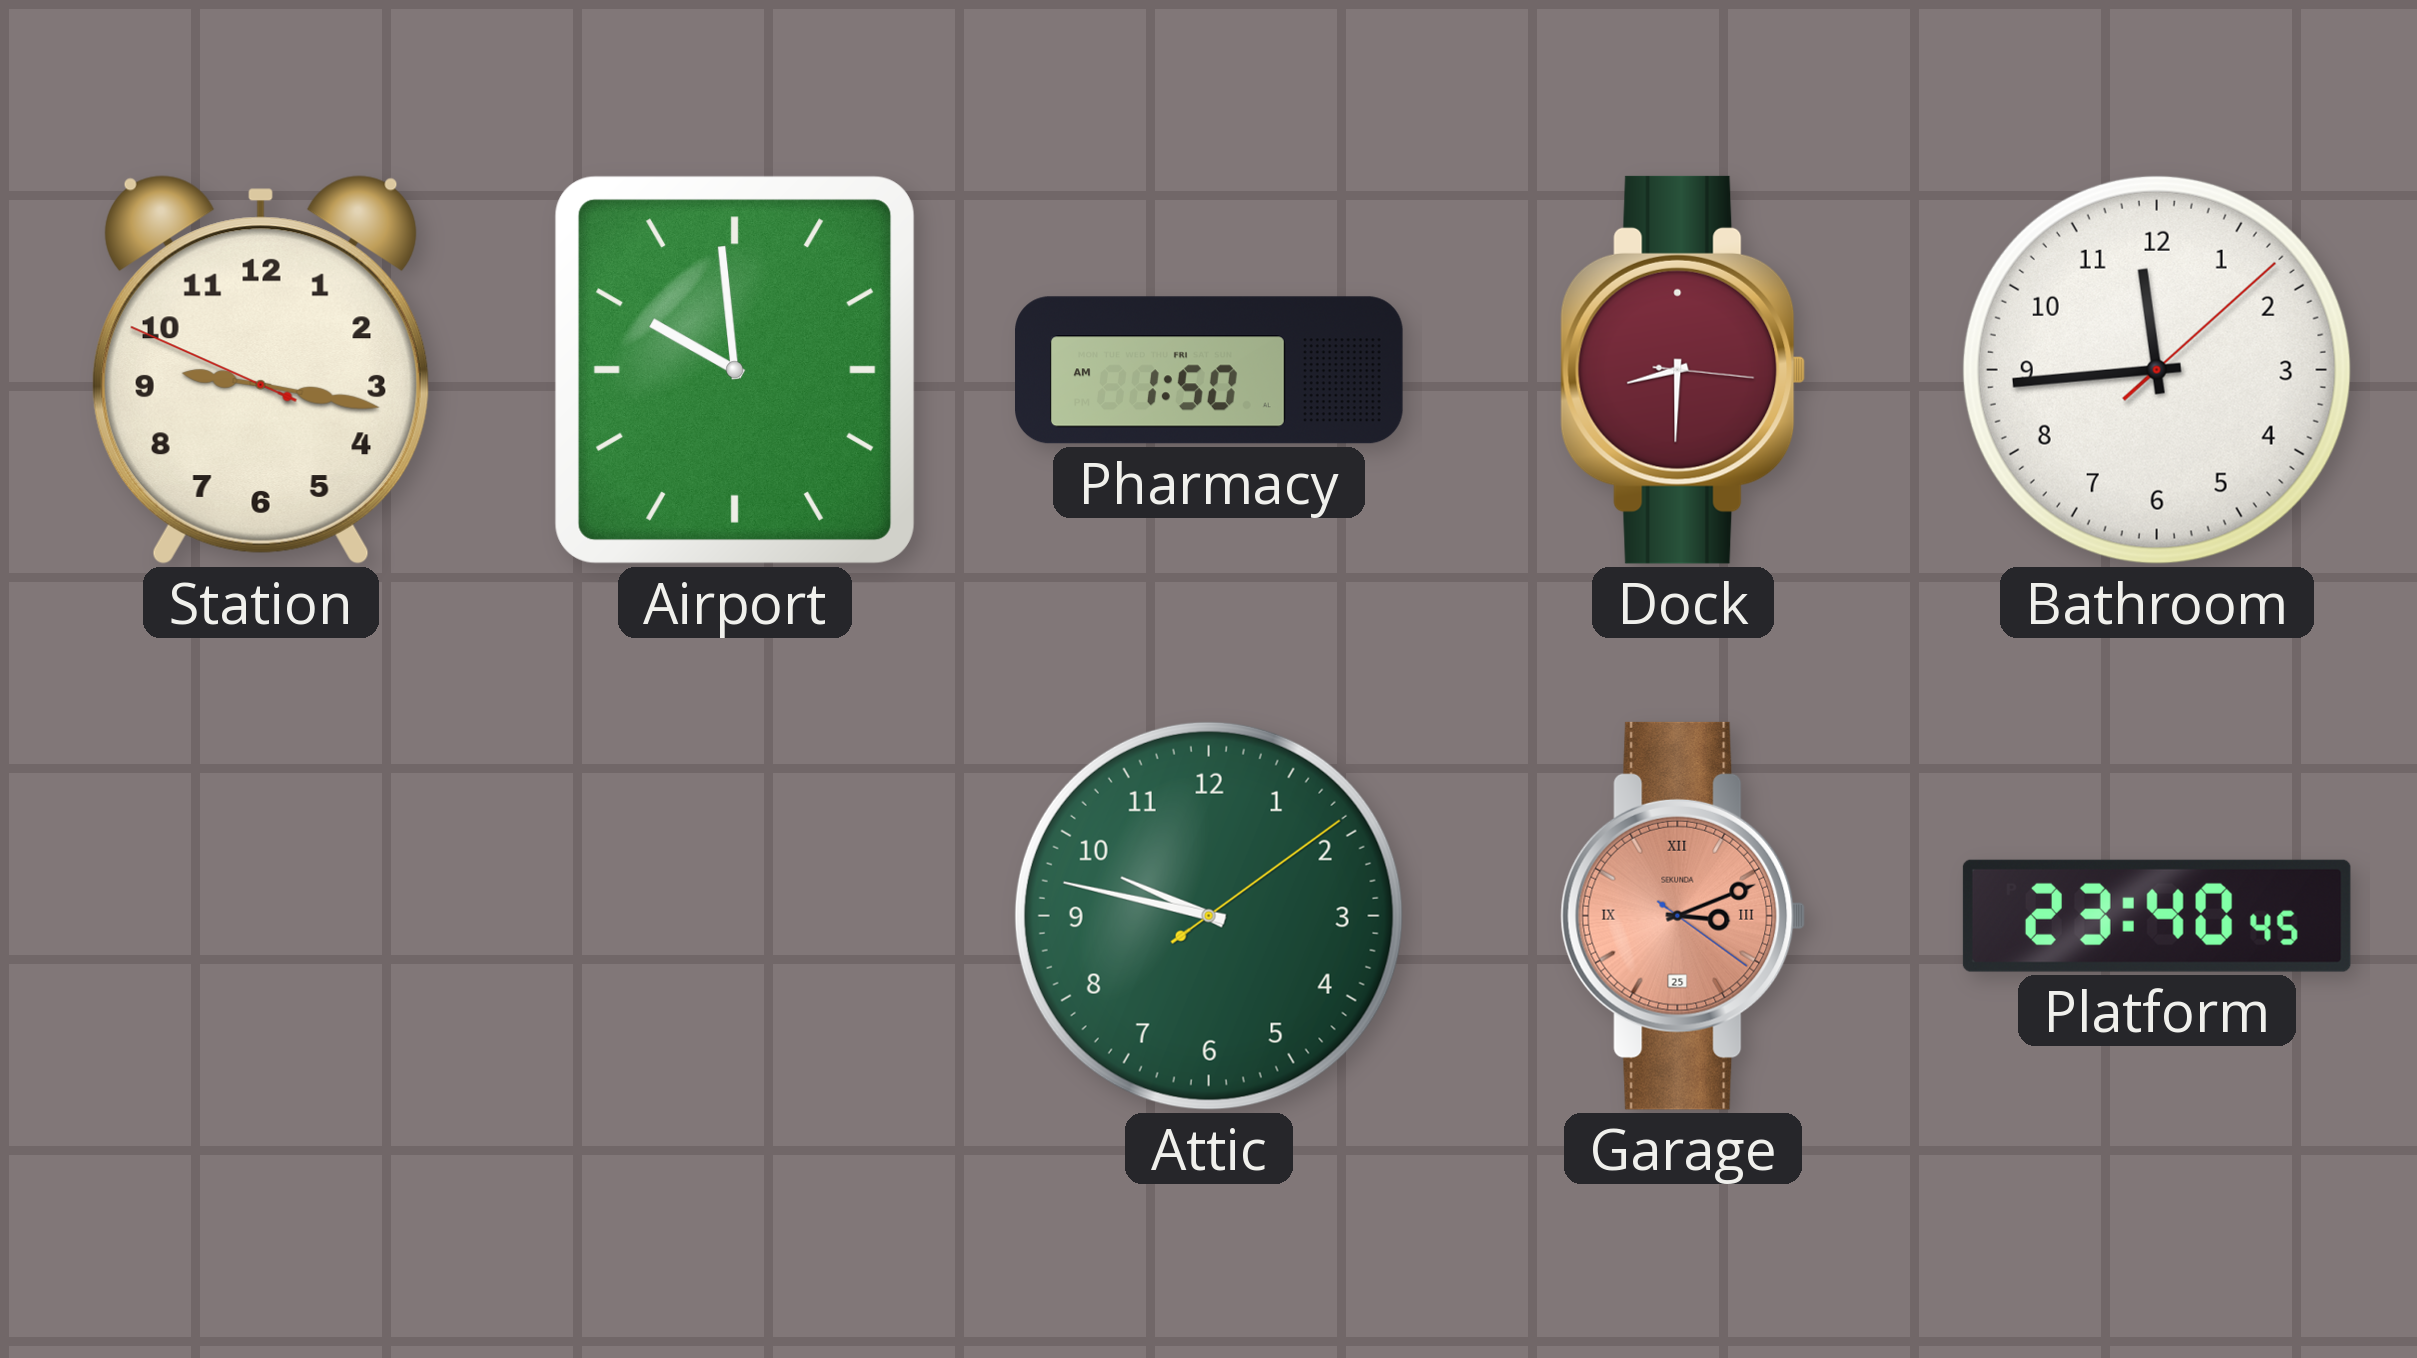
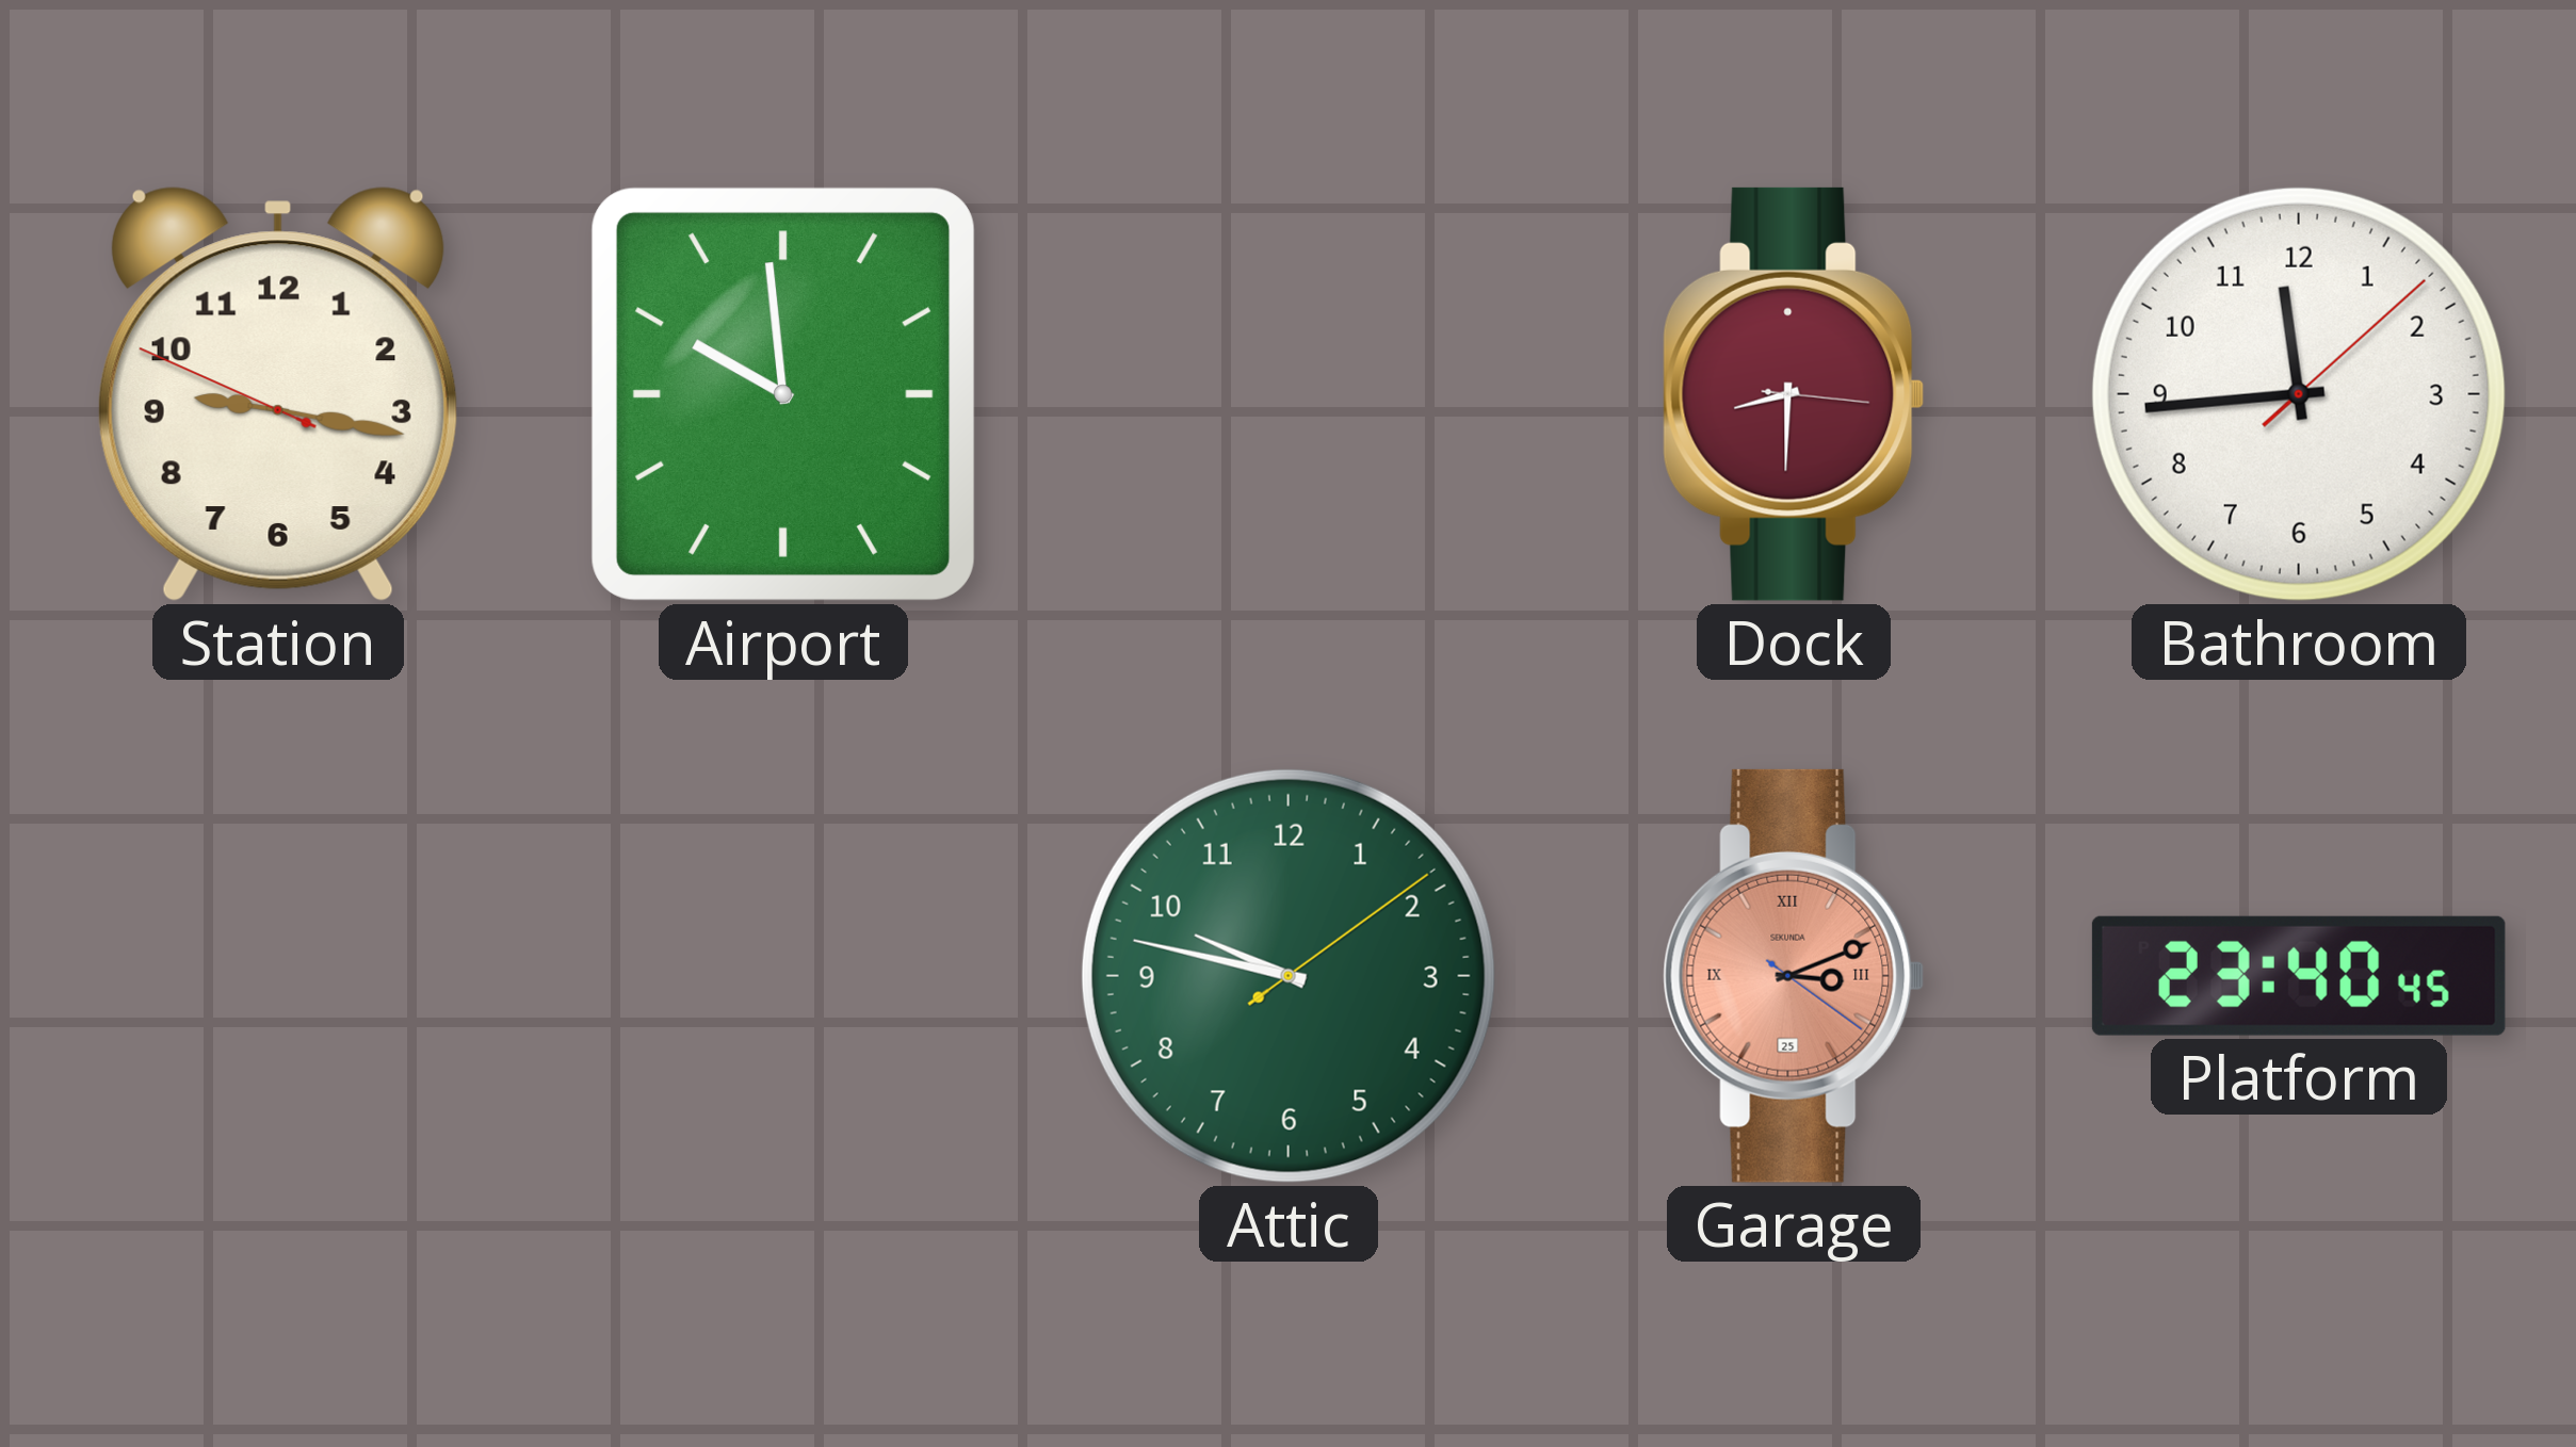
Pharmacy: 1:50 -> none (1210, 370)
